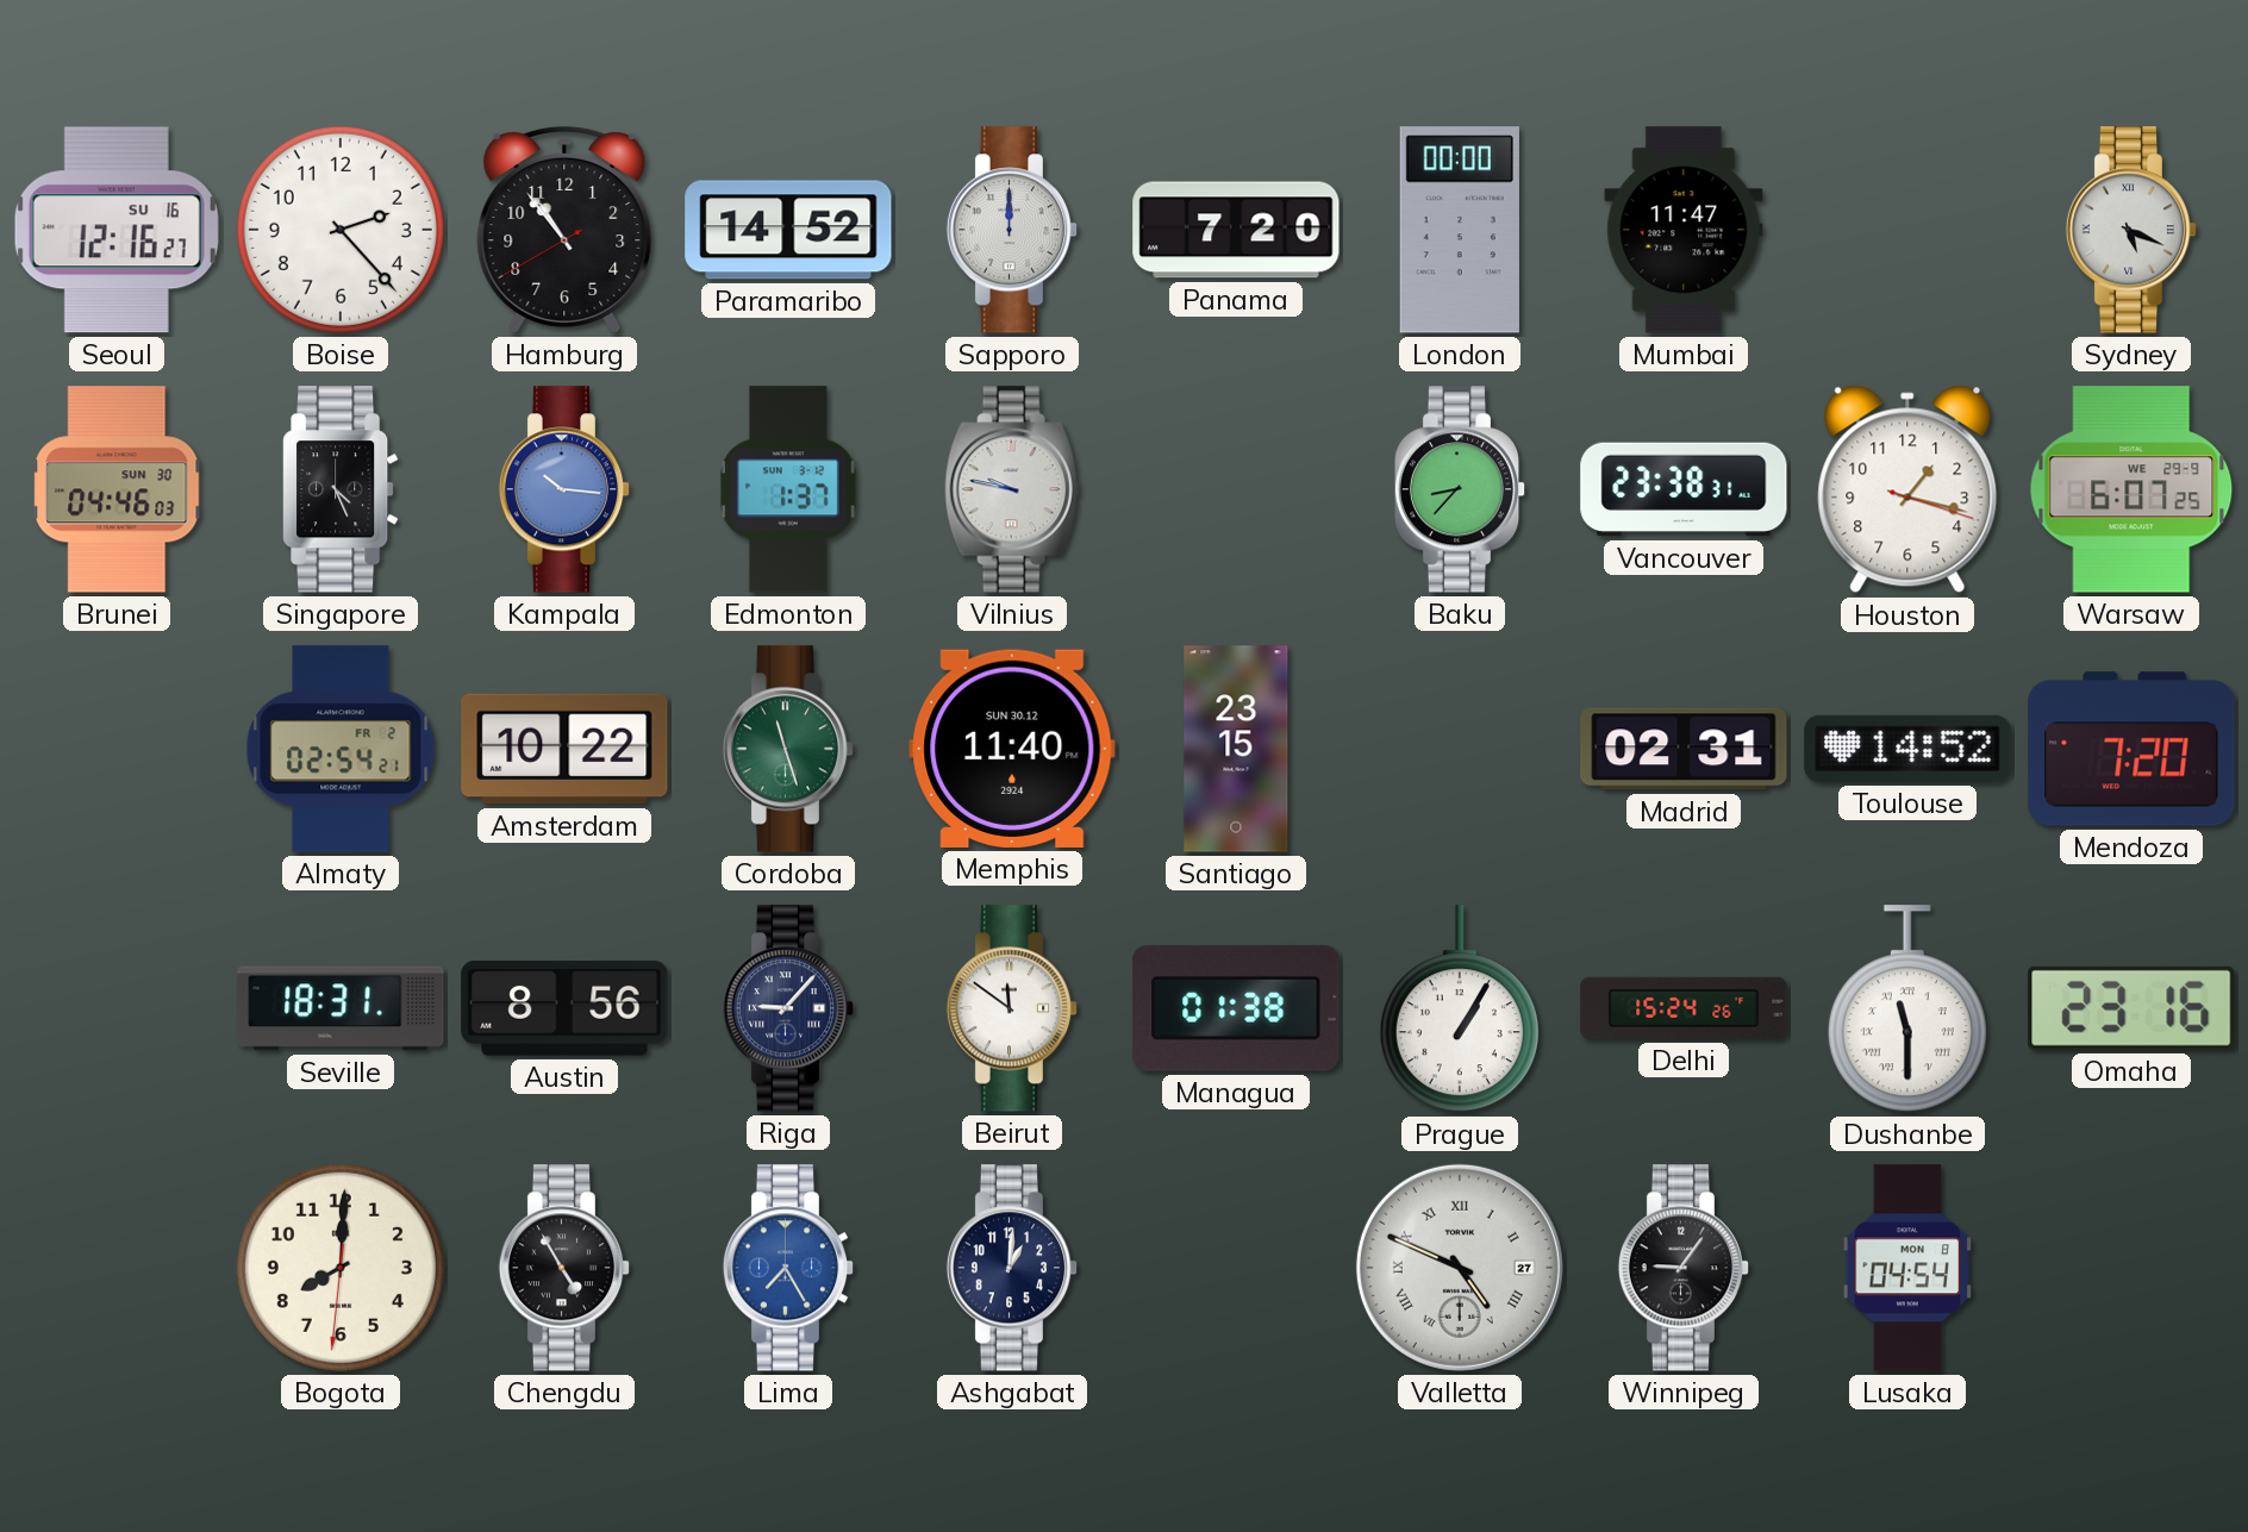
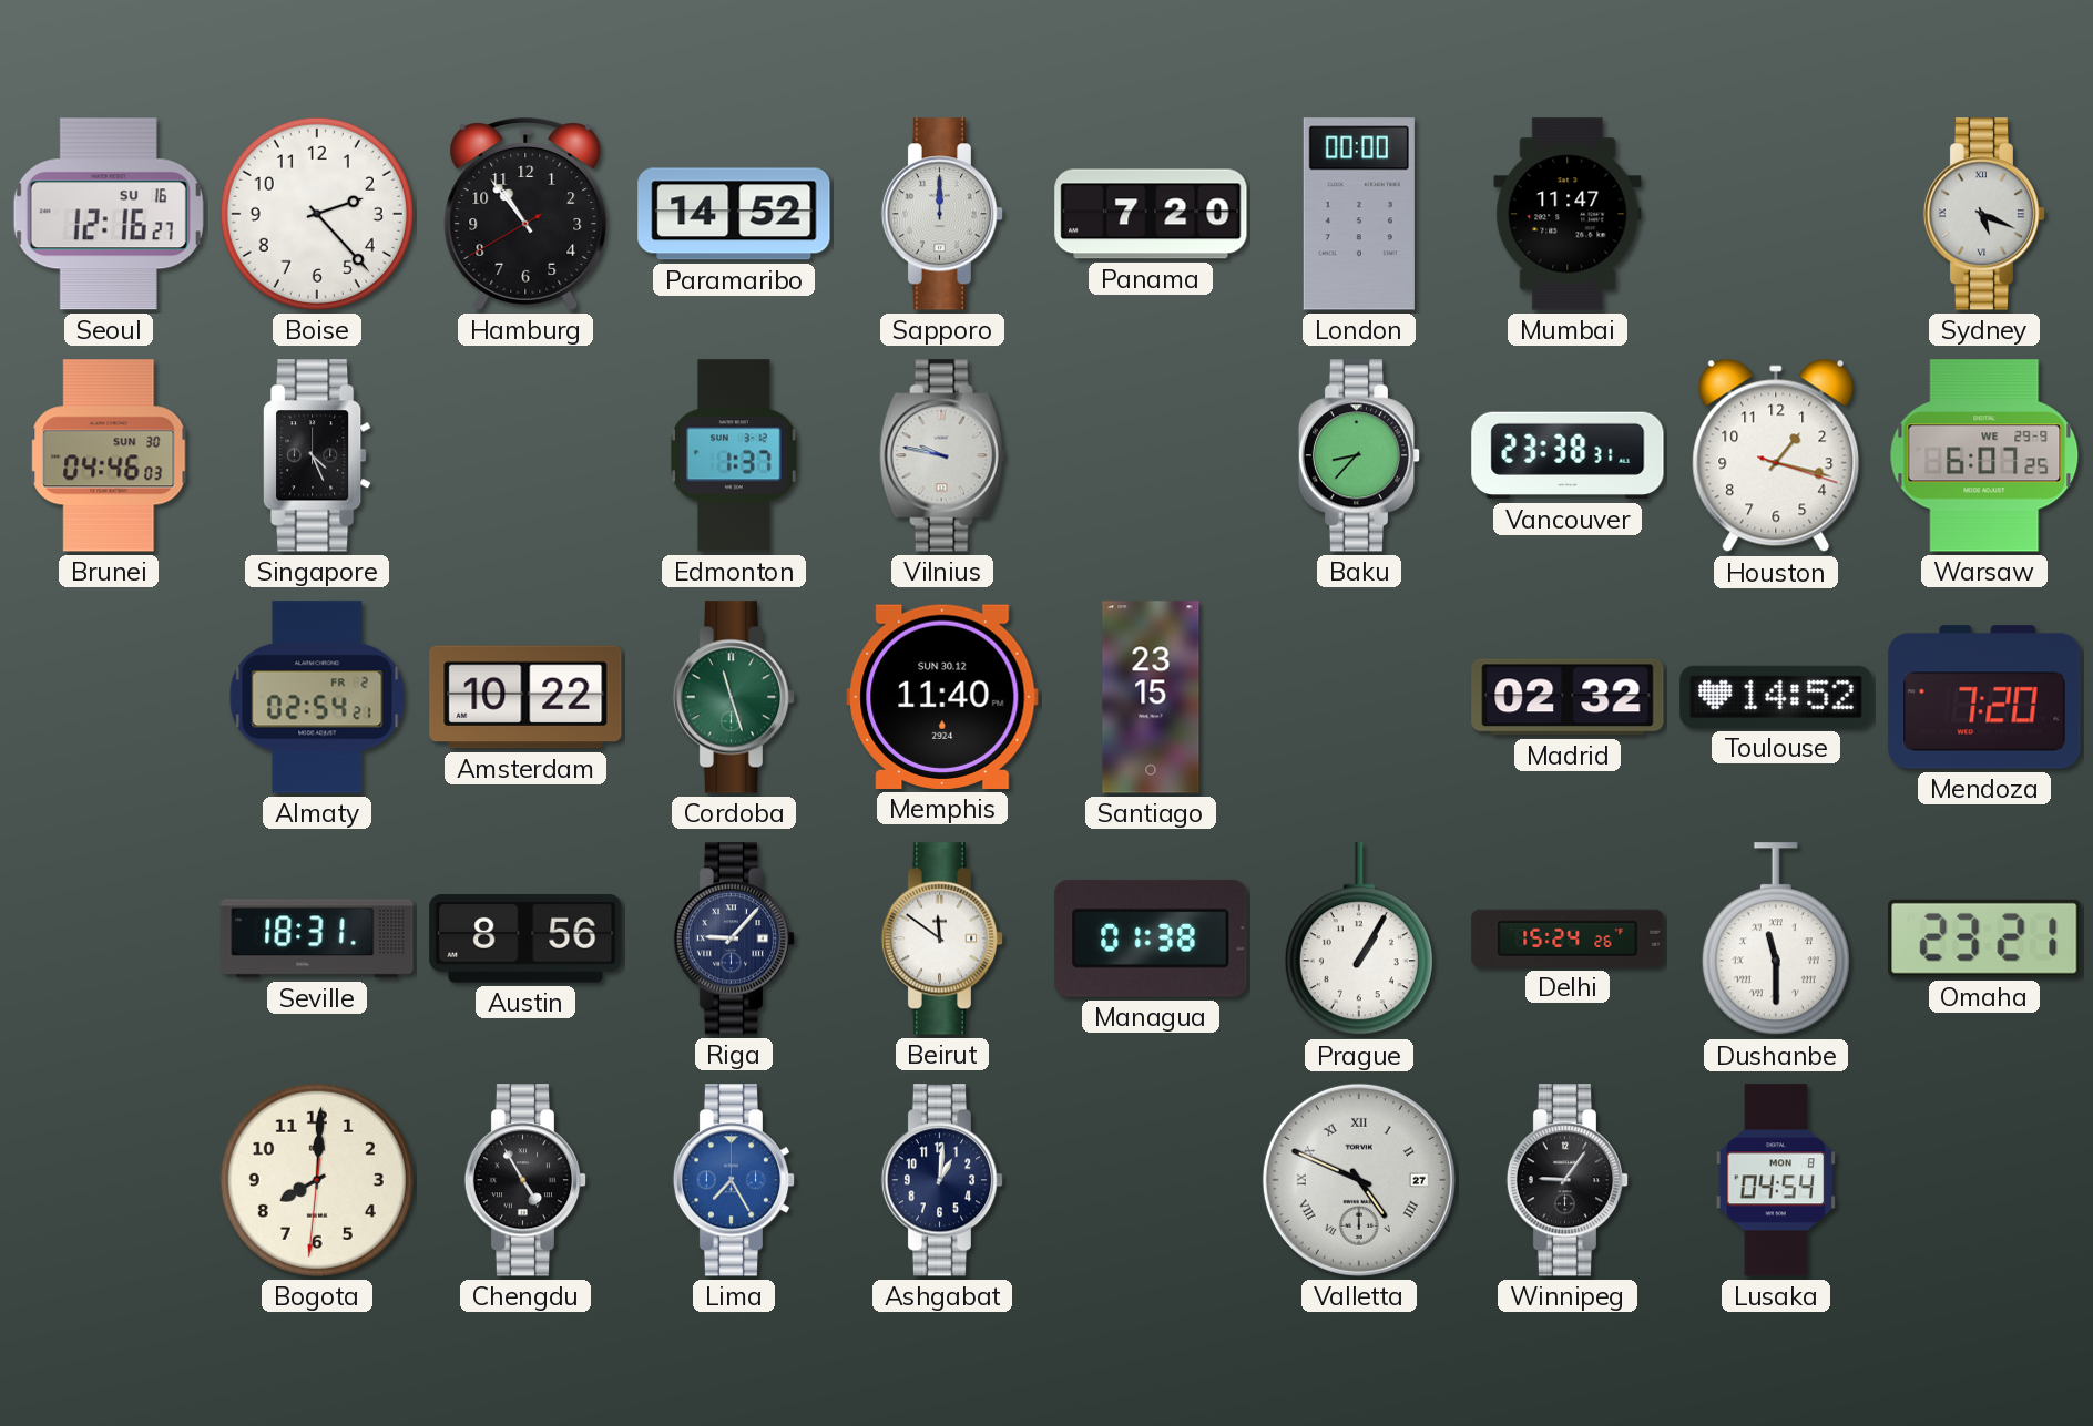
Kampala: 10:16 -> none (564, 489)
Madrid: 02:31 -> 02:32 (1568, 697)
Omaha: 23:16 -> 23:21 (1984, 938)
